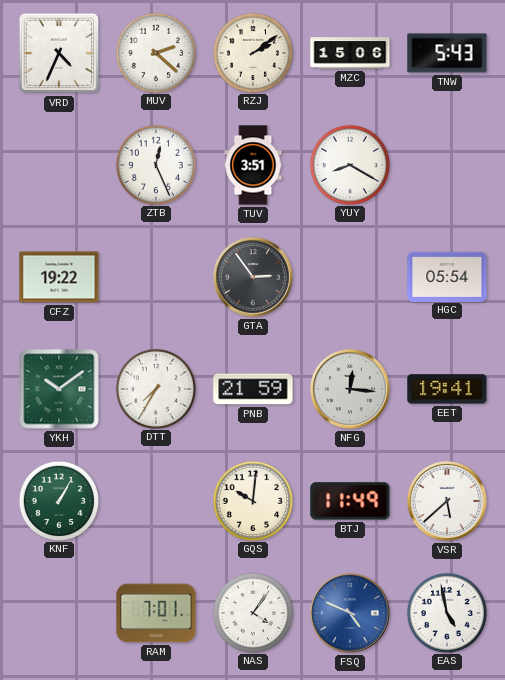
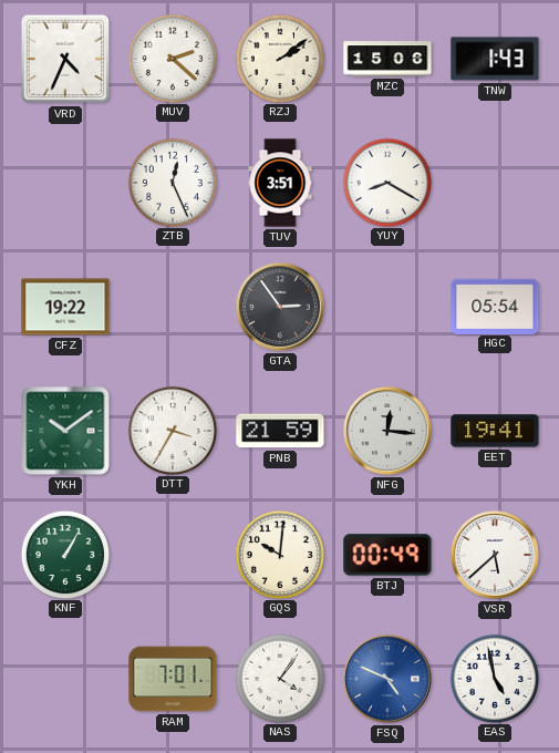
TNW: 5:43 -> 1:43 (495, 59)
DTT: 7:35 -> 3:35 (172, 430)
BTJ: 11:49 -> 00:49 (387, 555)
